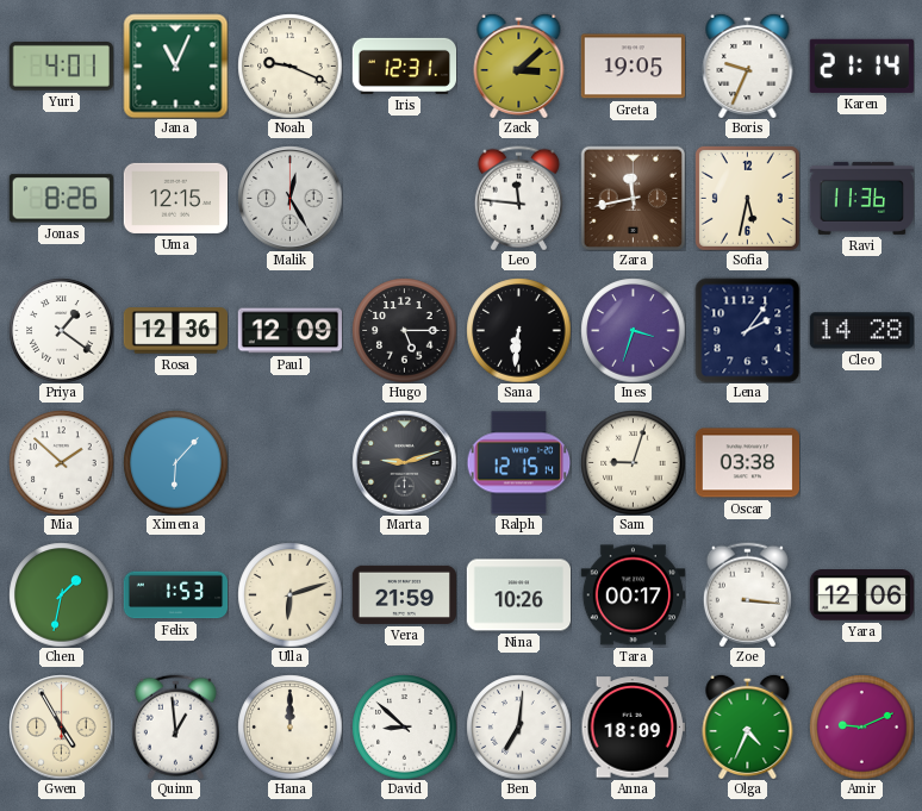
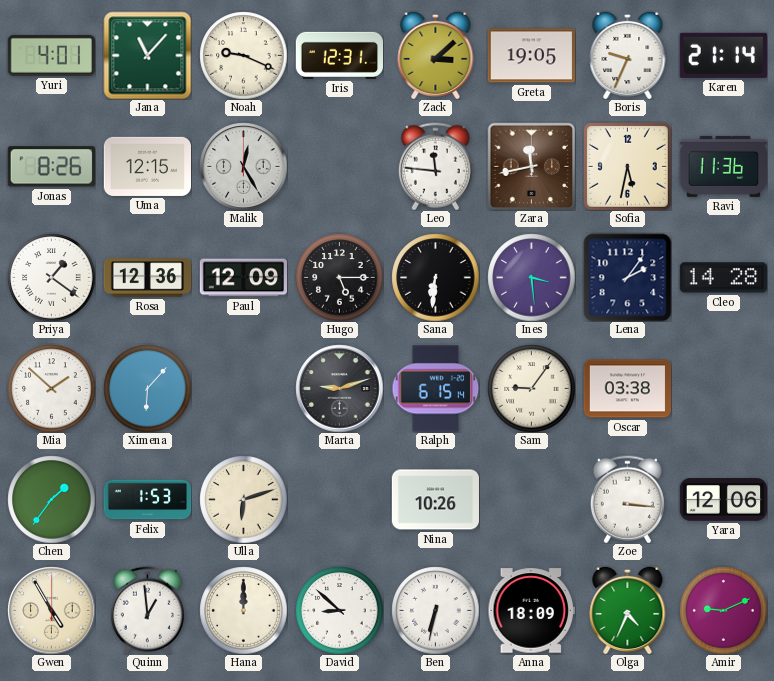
Jana: 11:04 -> 11:07 (147, 55)
Ines: 3:33 -> 3:29 (531, 277)
Ralph: 12:15 -> 6:15 (435, 389)
Sam: 9:03 -> 9:06 (531, 388)
Chen: 1:32 -> 1:36 (51, 499)
Vera: 21:59 -> none (404, 594)
Tara: 00:17 -> none (633, 595)
Ben: 7:01 -> 6:32 (435, 610)
